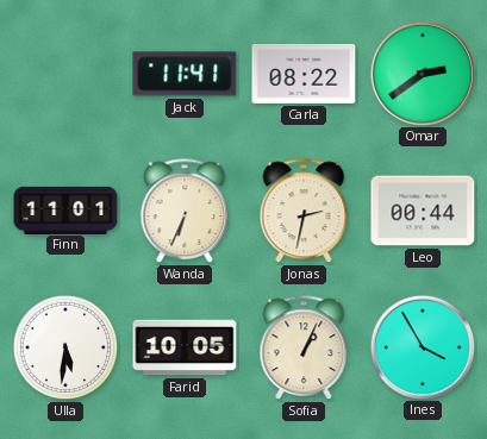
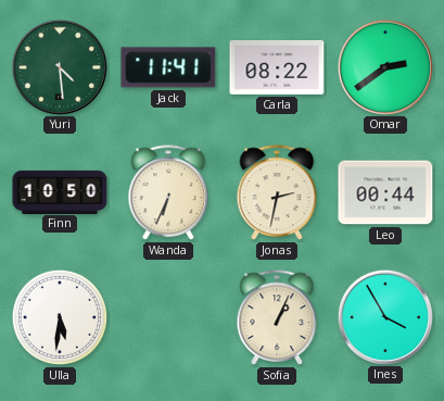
Yuri: none -> 4:29 (59, 66)
Finn: 11:01 -> 10:50 (60, 191)
Farid: 10:05 -> none (185, 347)
